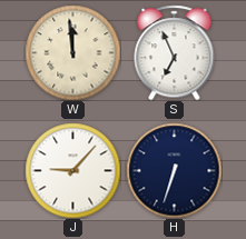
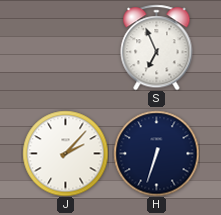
W: 11:59 -> none (72, 52)
J: 9:07 -> 2:07 (65, 153)
